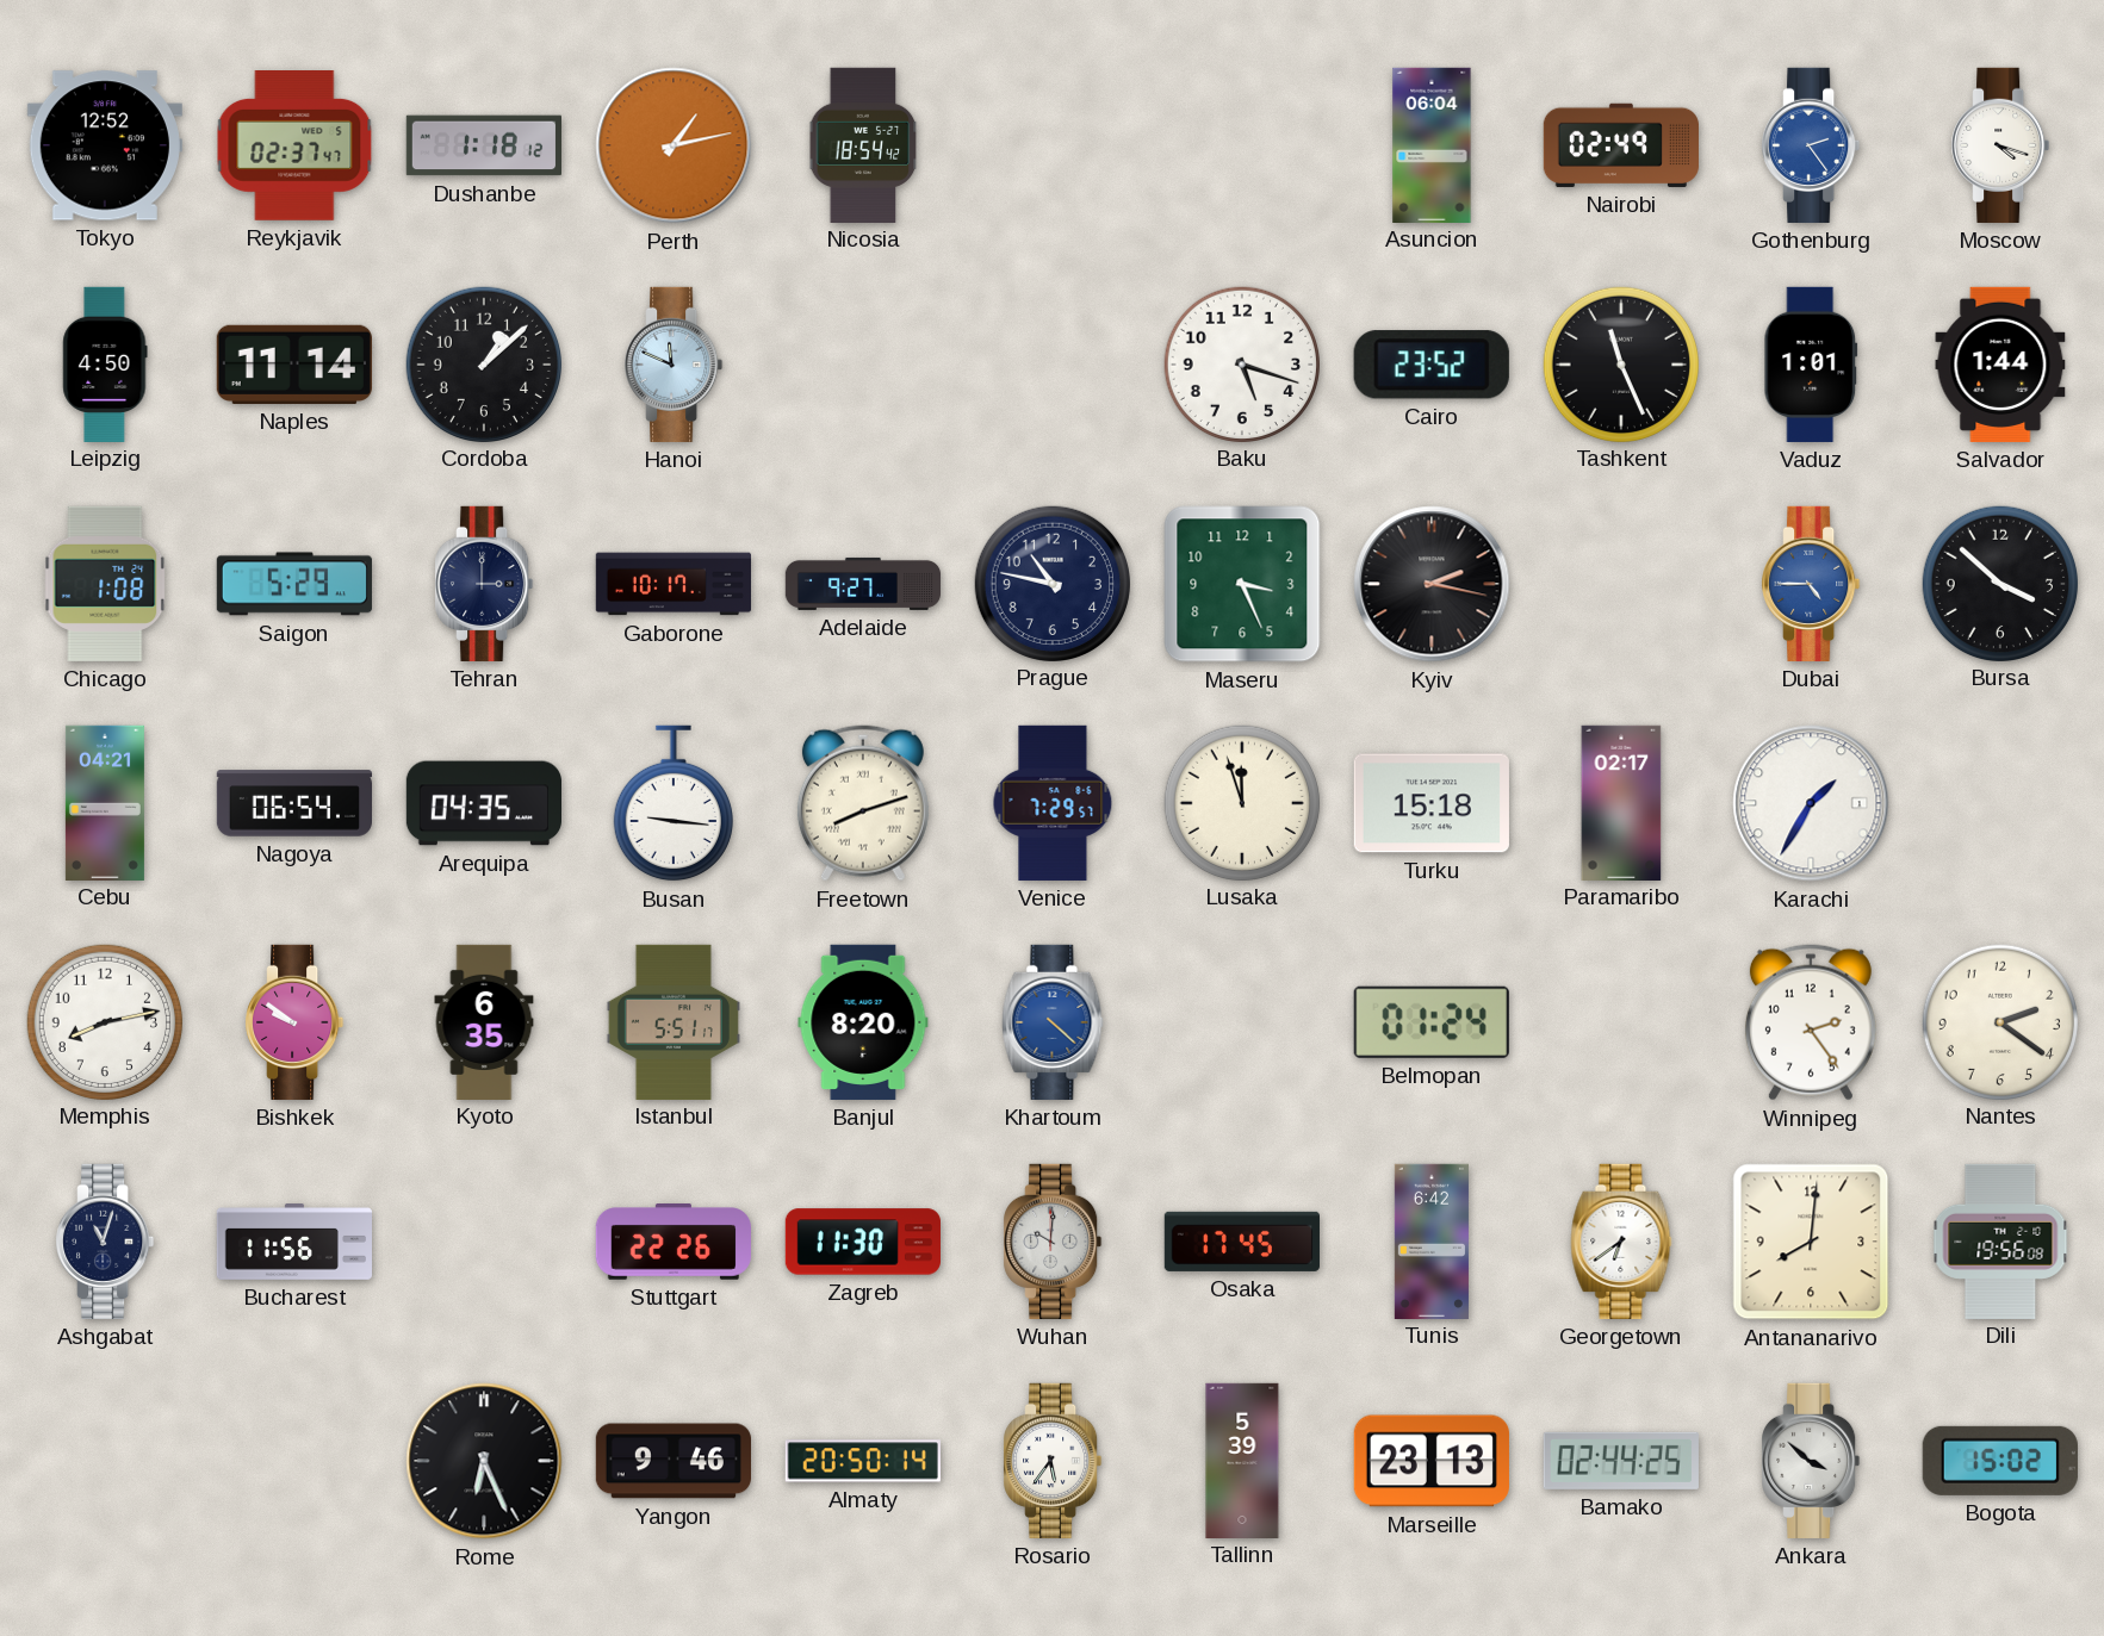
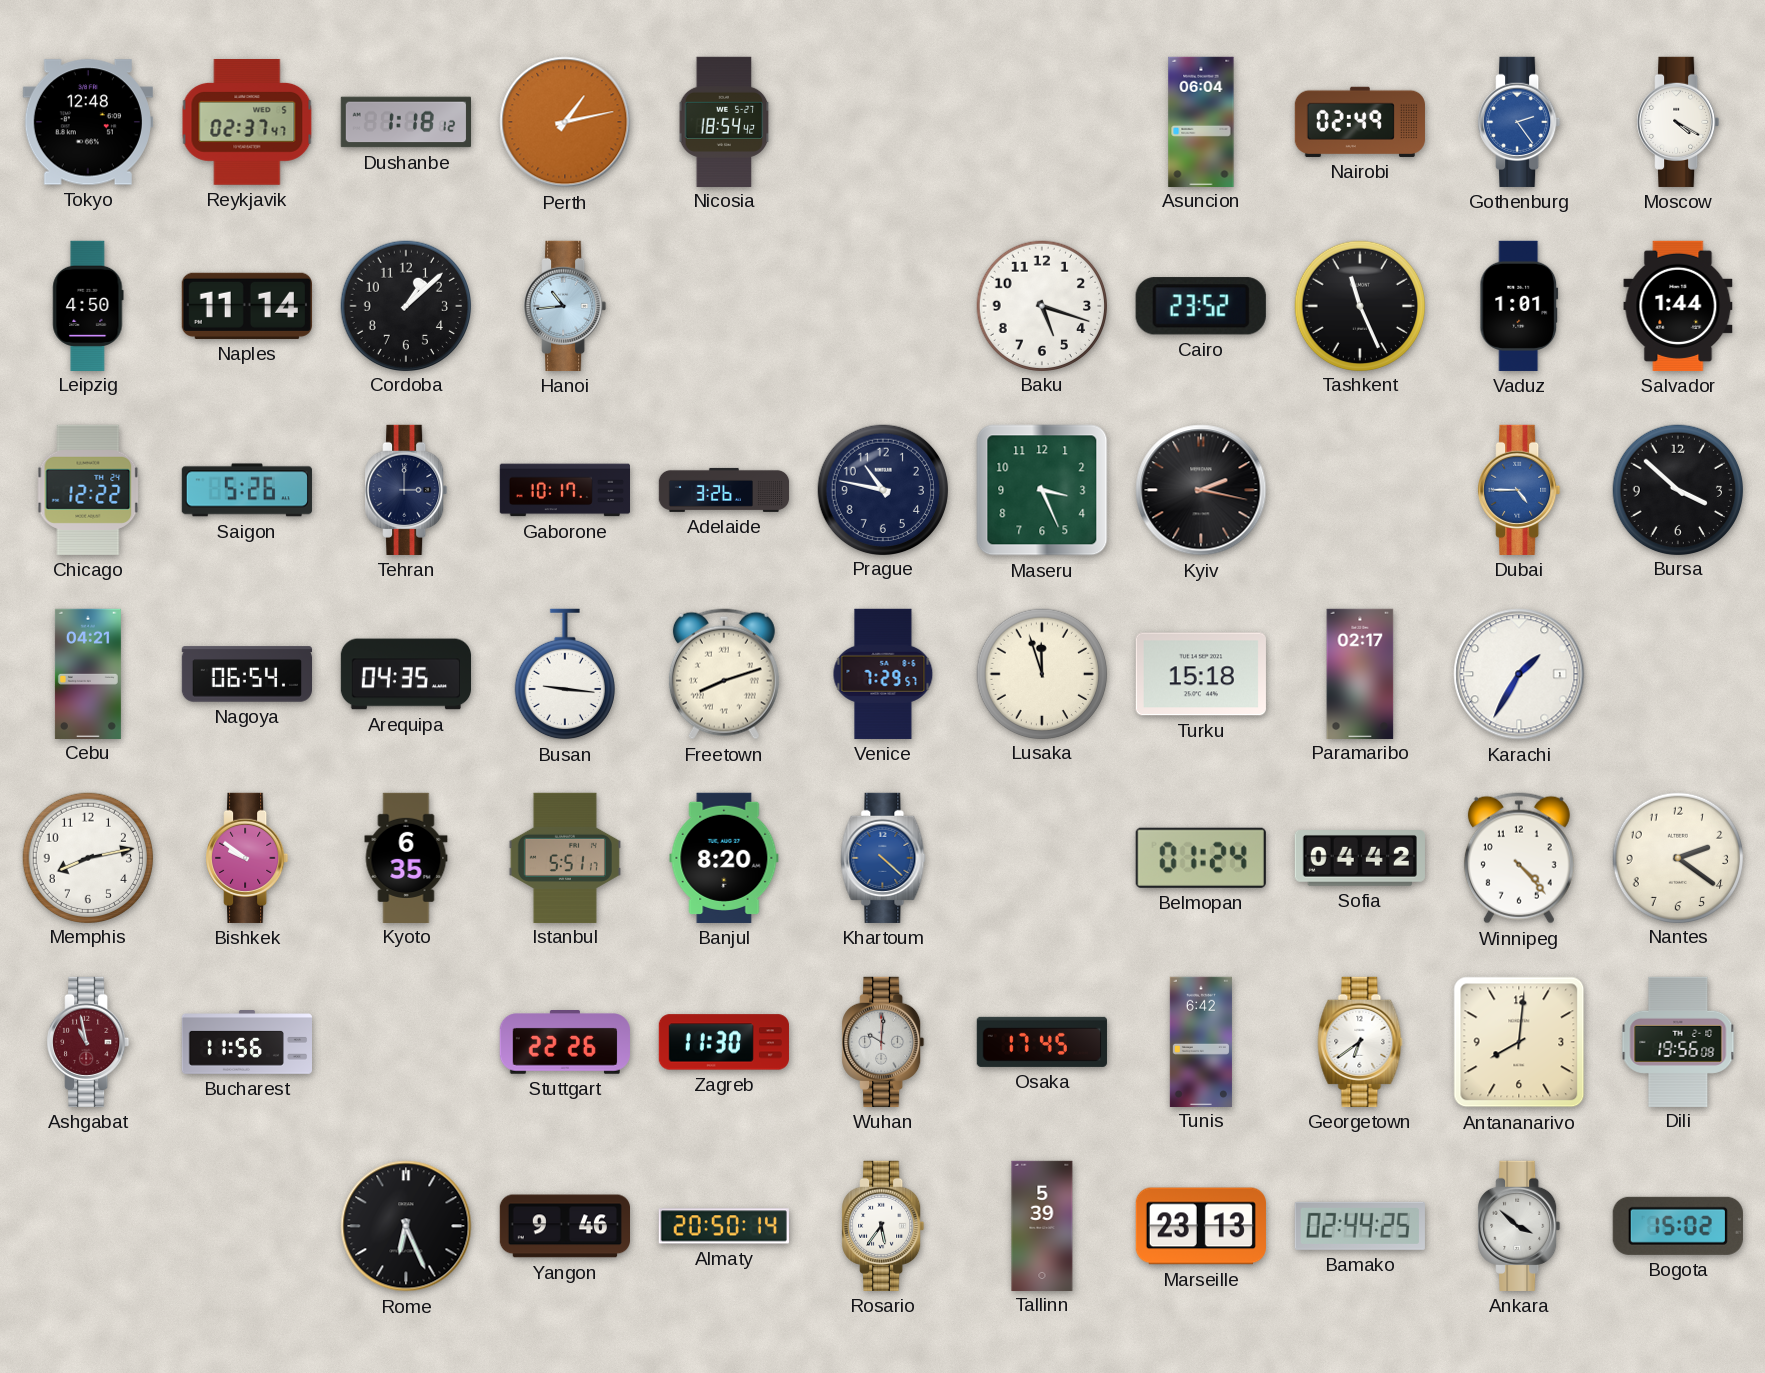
Tokyo: 12:52 -> 12:48 (88, 122)
Moscow: 4:18 -> 4:20 (1678, 122)
Hanoi: 11:49 -> 10:44 (565, 306)
Chicago: 1:08 -> 12:22 (88, 490)
Saigon: 5:29 -> 5:26 (246, 490)
Adelaide: 9:27 -> 3:26 (724, 490)
Sofia: none -> 04:42 (1360, 859)
Winnipeg: 2:24 -> 4:23 (1519, 858)
Ashgabat: 11:03 -> 10:58 (88, 1042)
Ashgabat dial: navy -> burgundy (88, 1042)
